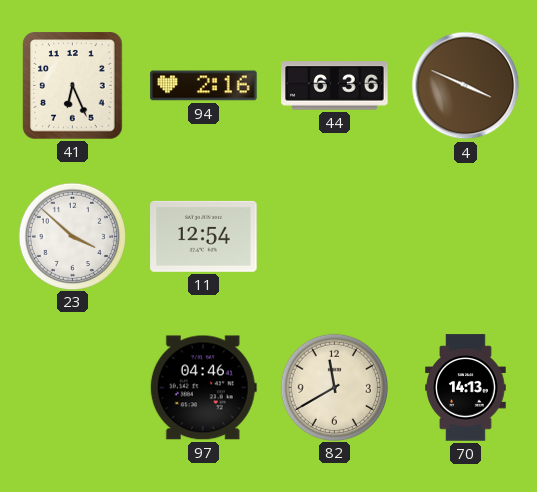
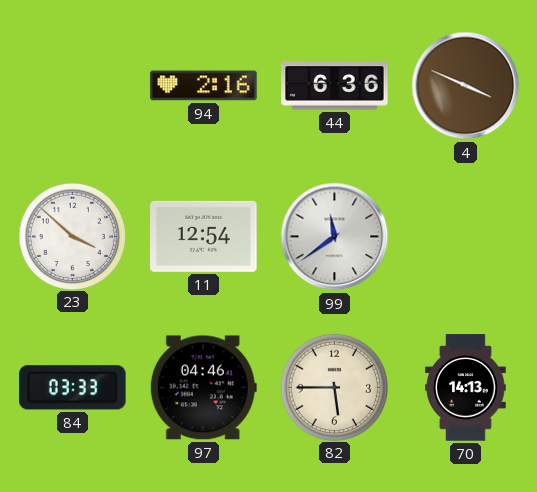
41: 6:26 -> none (73, 86)
99: none -> 11:39 (335, 237)
84: none -> 03:33 (73, 388)
82: 11:40 -> 5:45 (334, 387)
